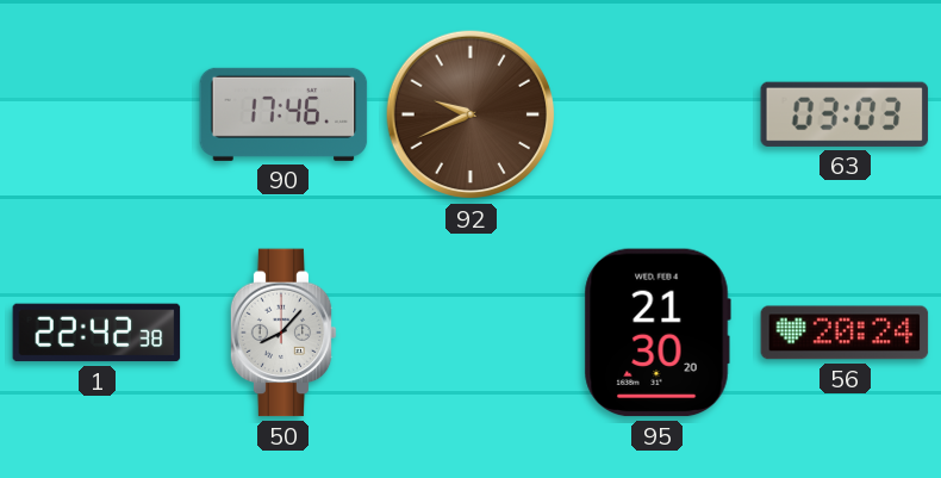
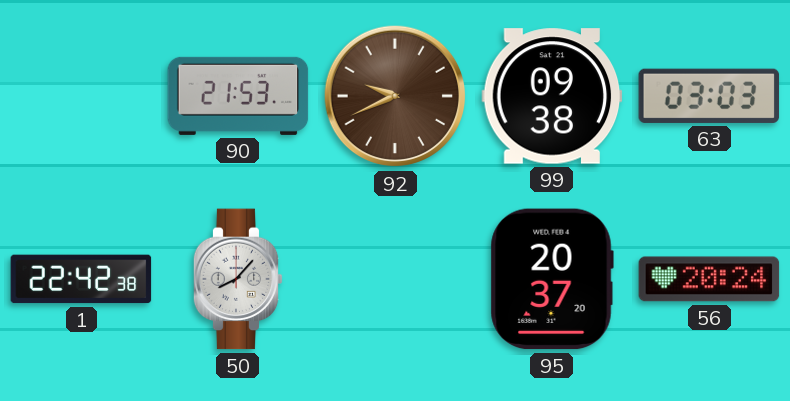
90: 17:46 -> 21:53 (238, 96)
99: none -> 09:38 (552, 96)
95: 21:30 -> 20:37 (552, 279)
